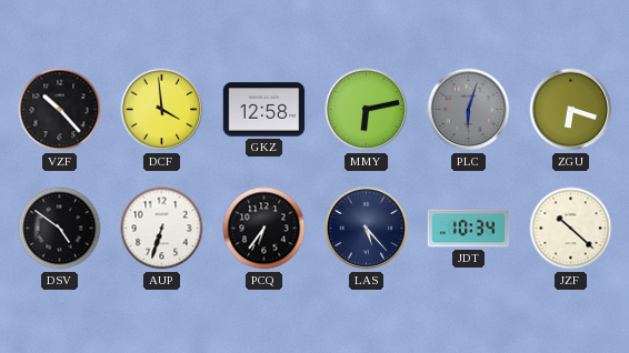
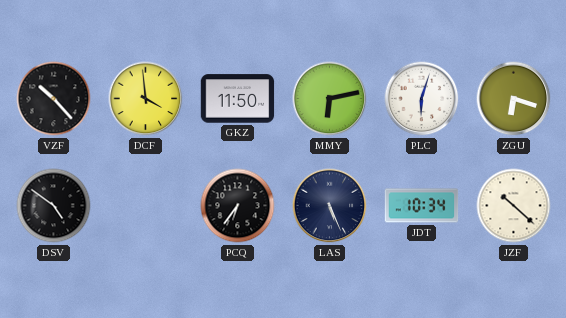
GKZ: 12:58 -> 11:50 (238, 99)
PLC dial: grey -> white (422, 99)
AUP: 6:33 -> none (162, 229)
LAS: 5:23 -> 5:26 (330, 206)
